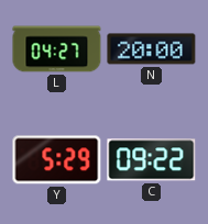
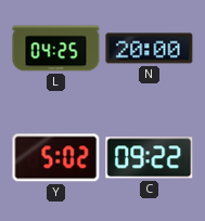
L: 04:27 -> 04:25 (56, 49)
Y: 5:29 -> 5:02 (56, 158)
